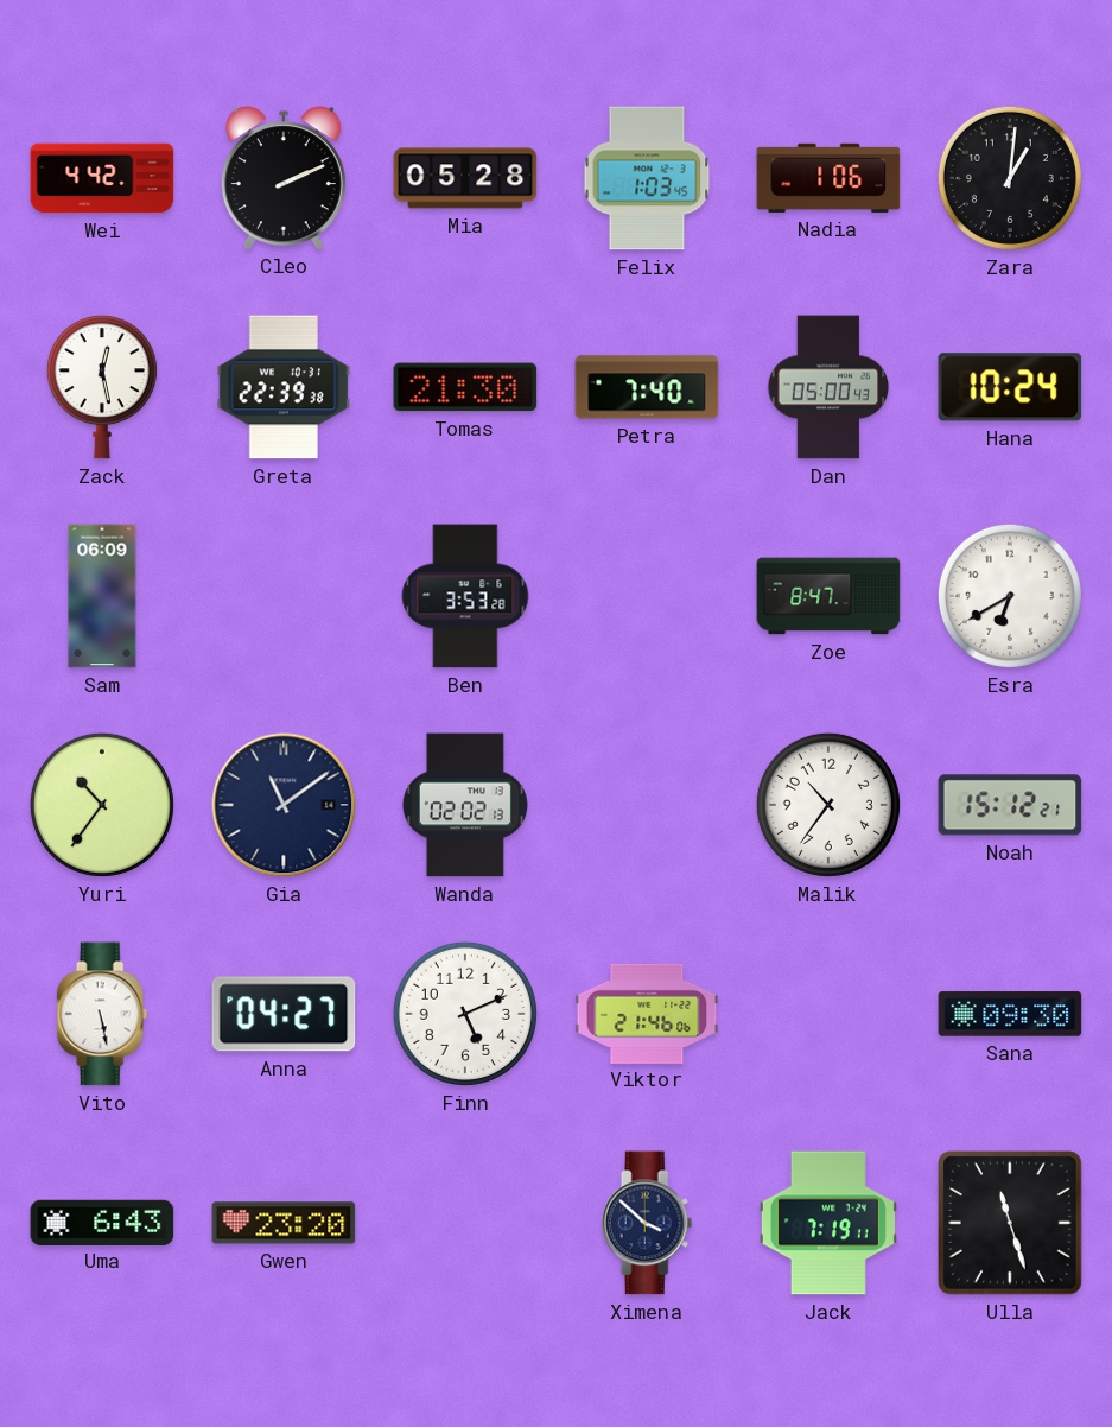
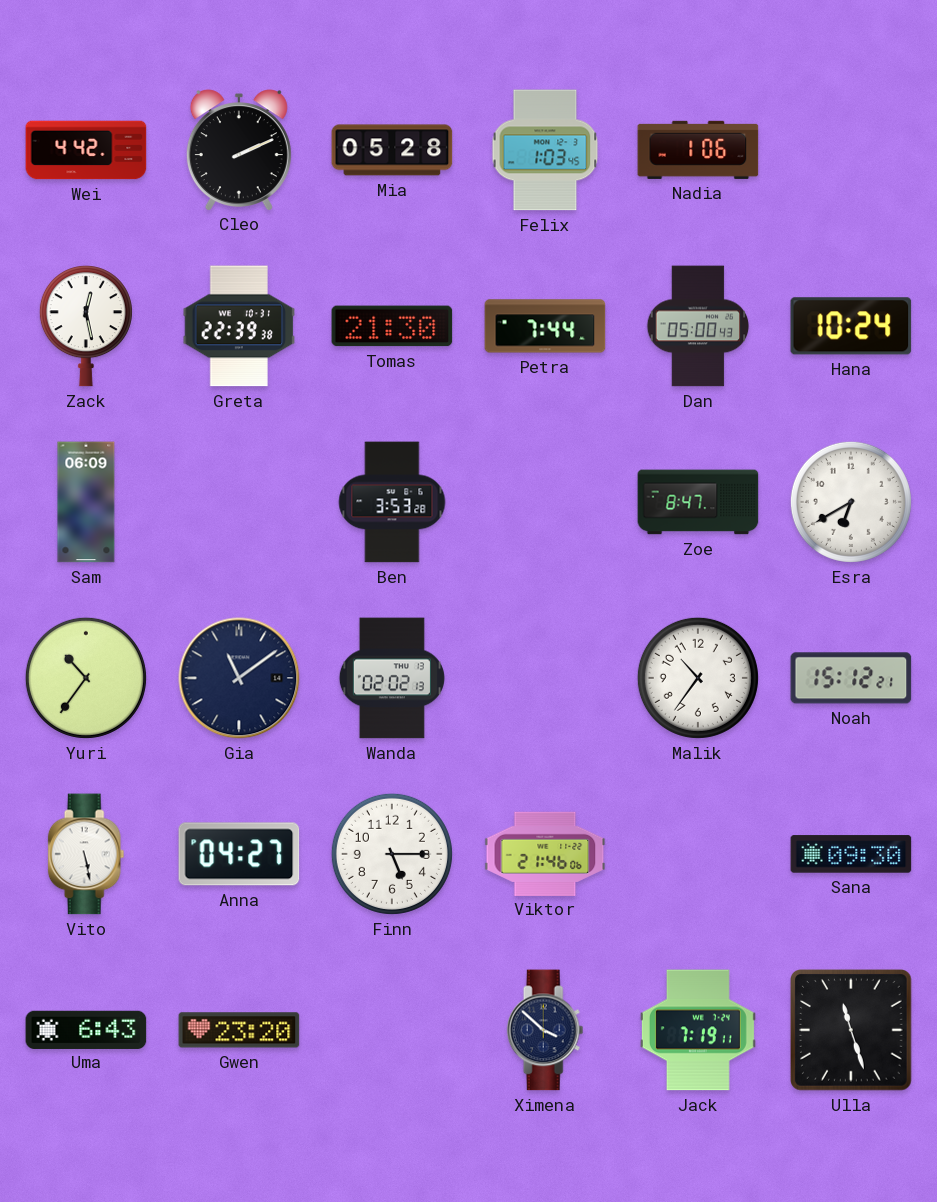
Zara: 1:01 -> none (1010, 178)
Petra: 7:40 -> 7:44 (545, 326)
Finn: 5:11 -> 5:15 (392, 854)
